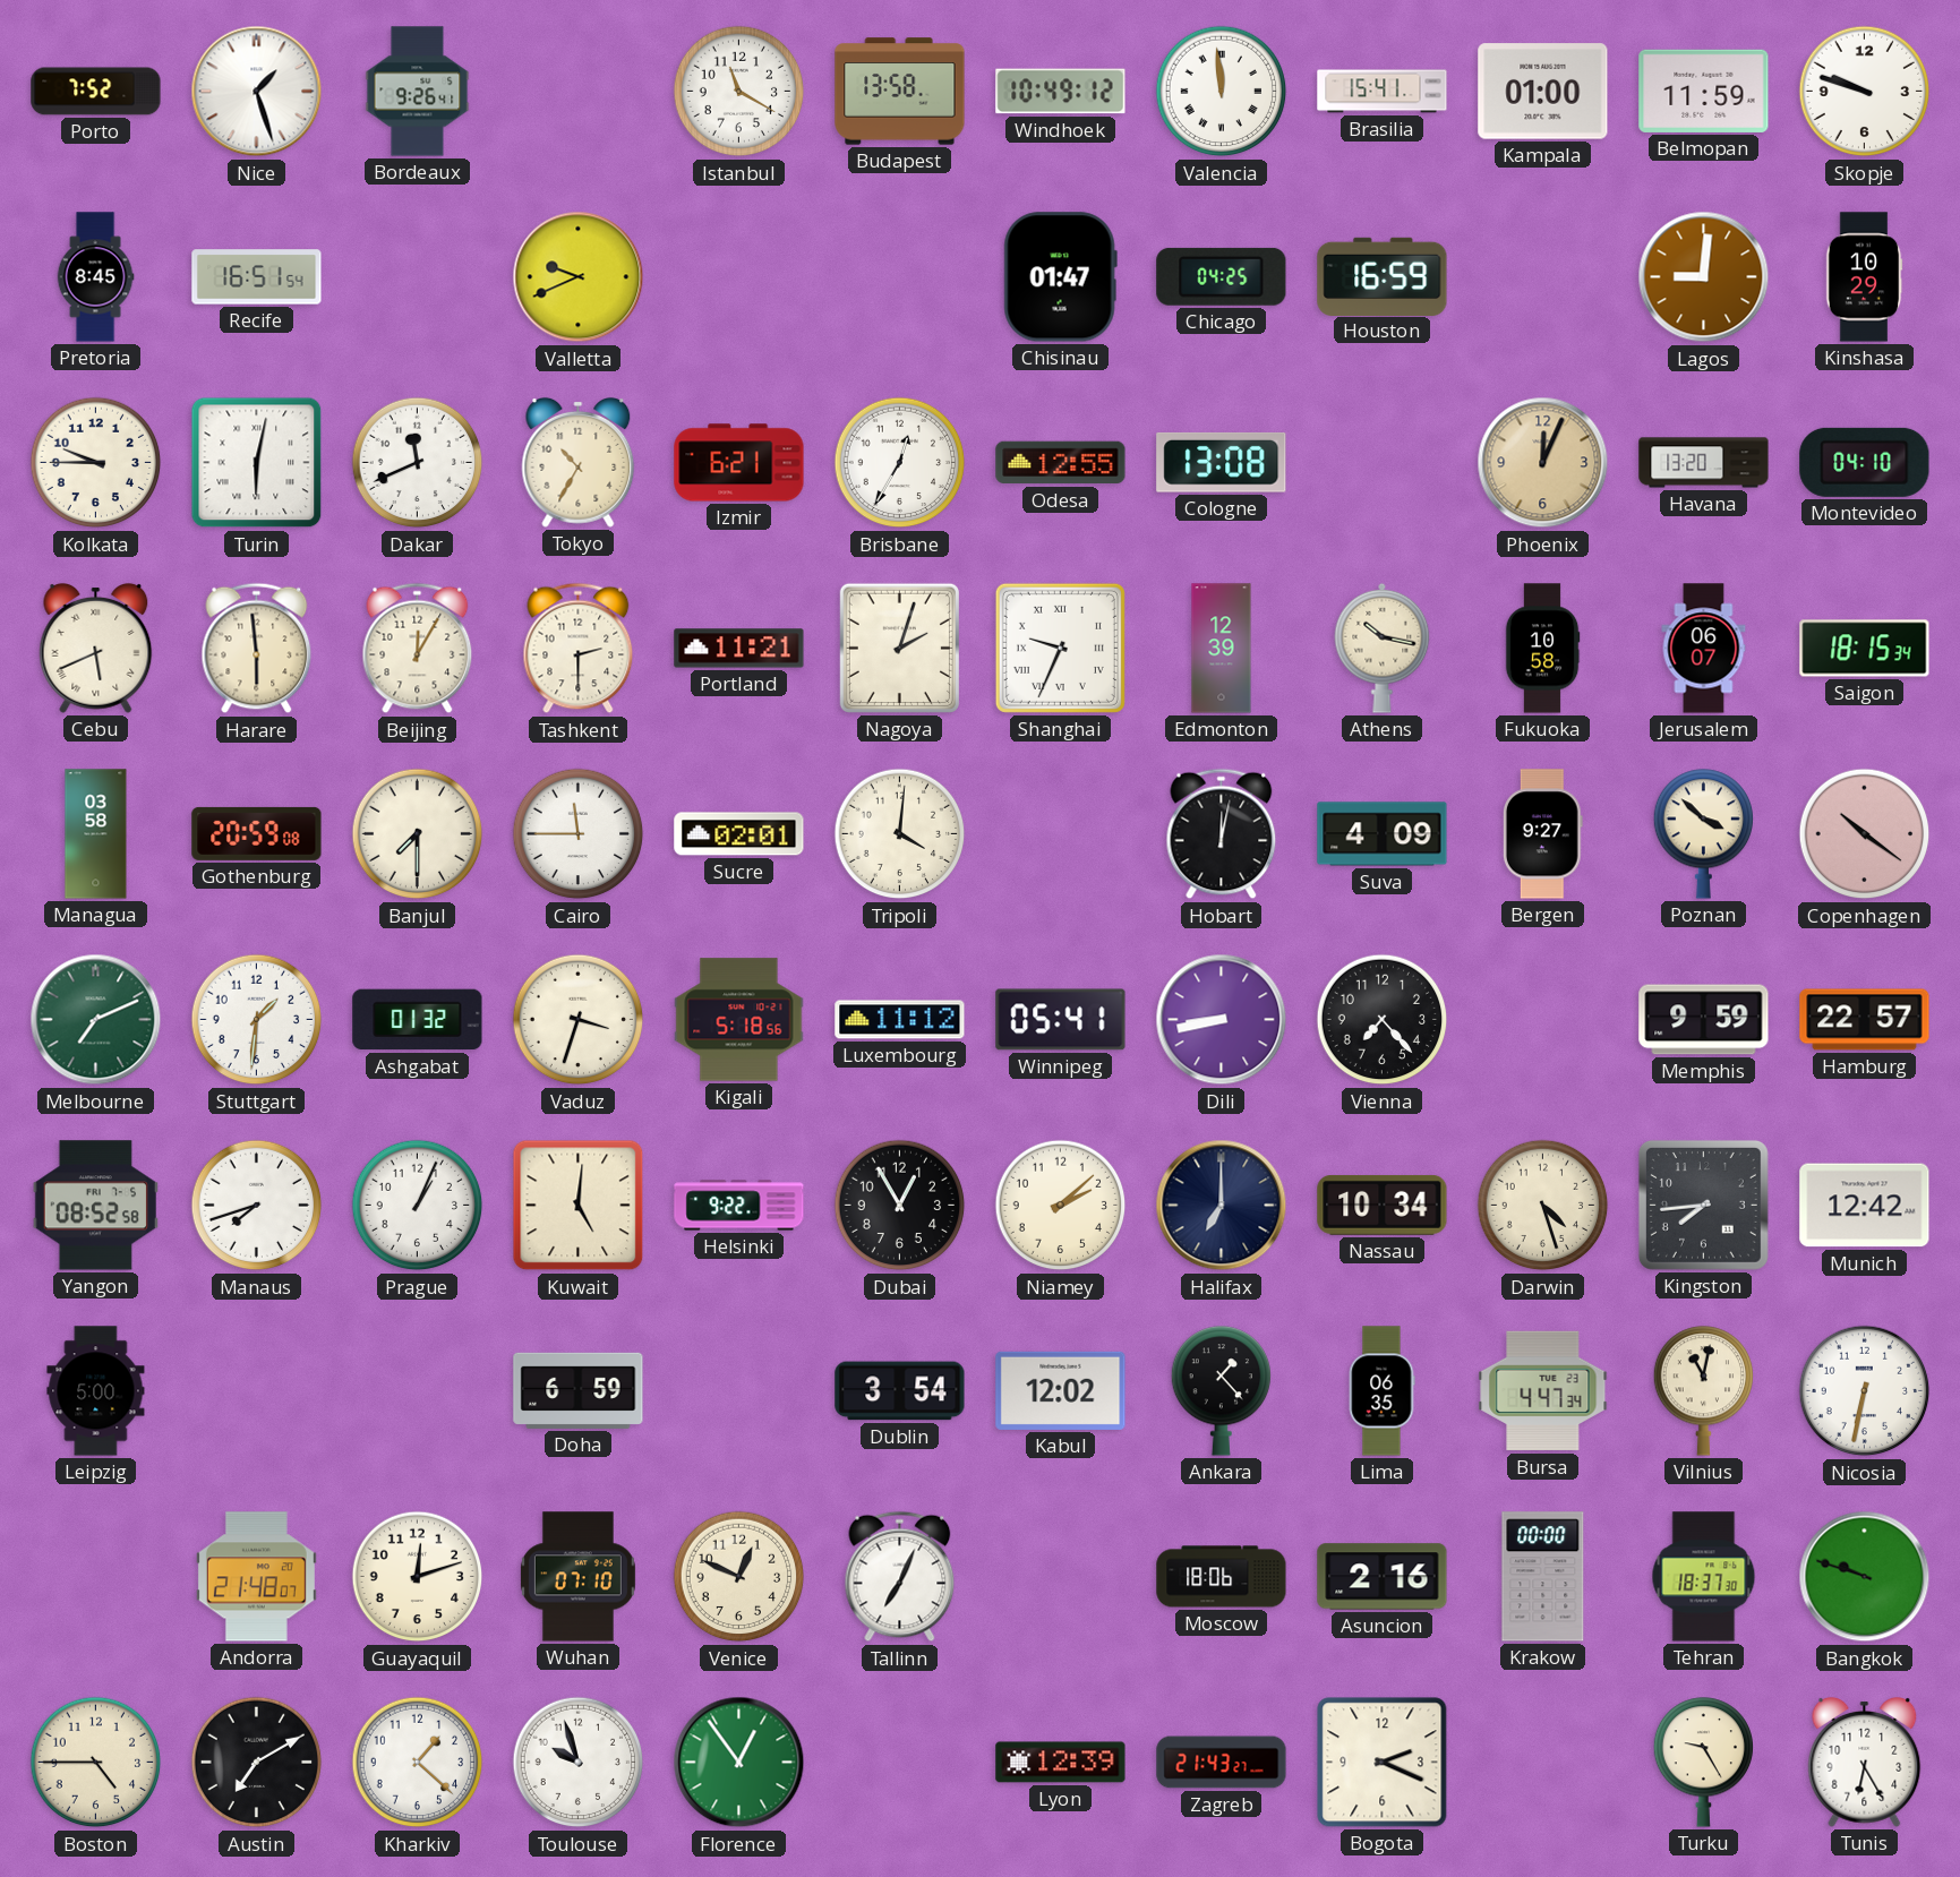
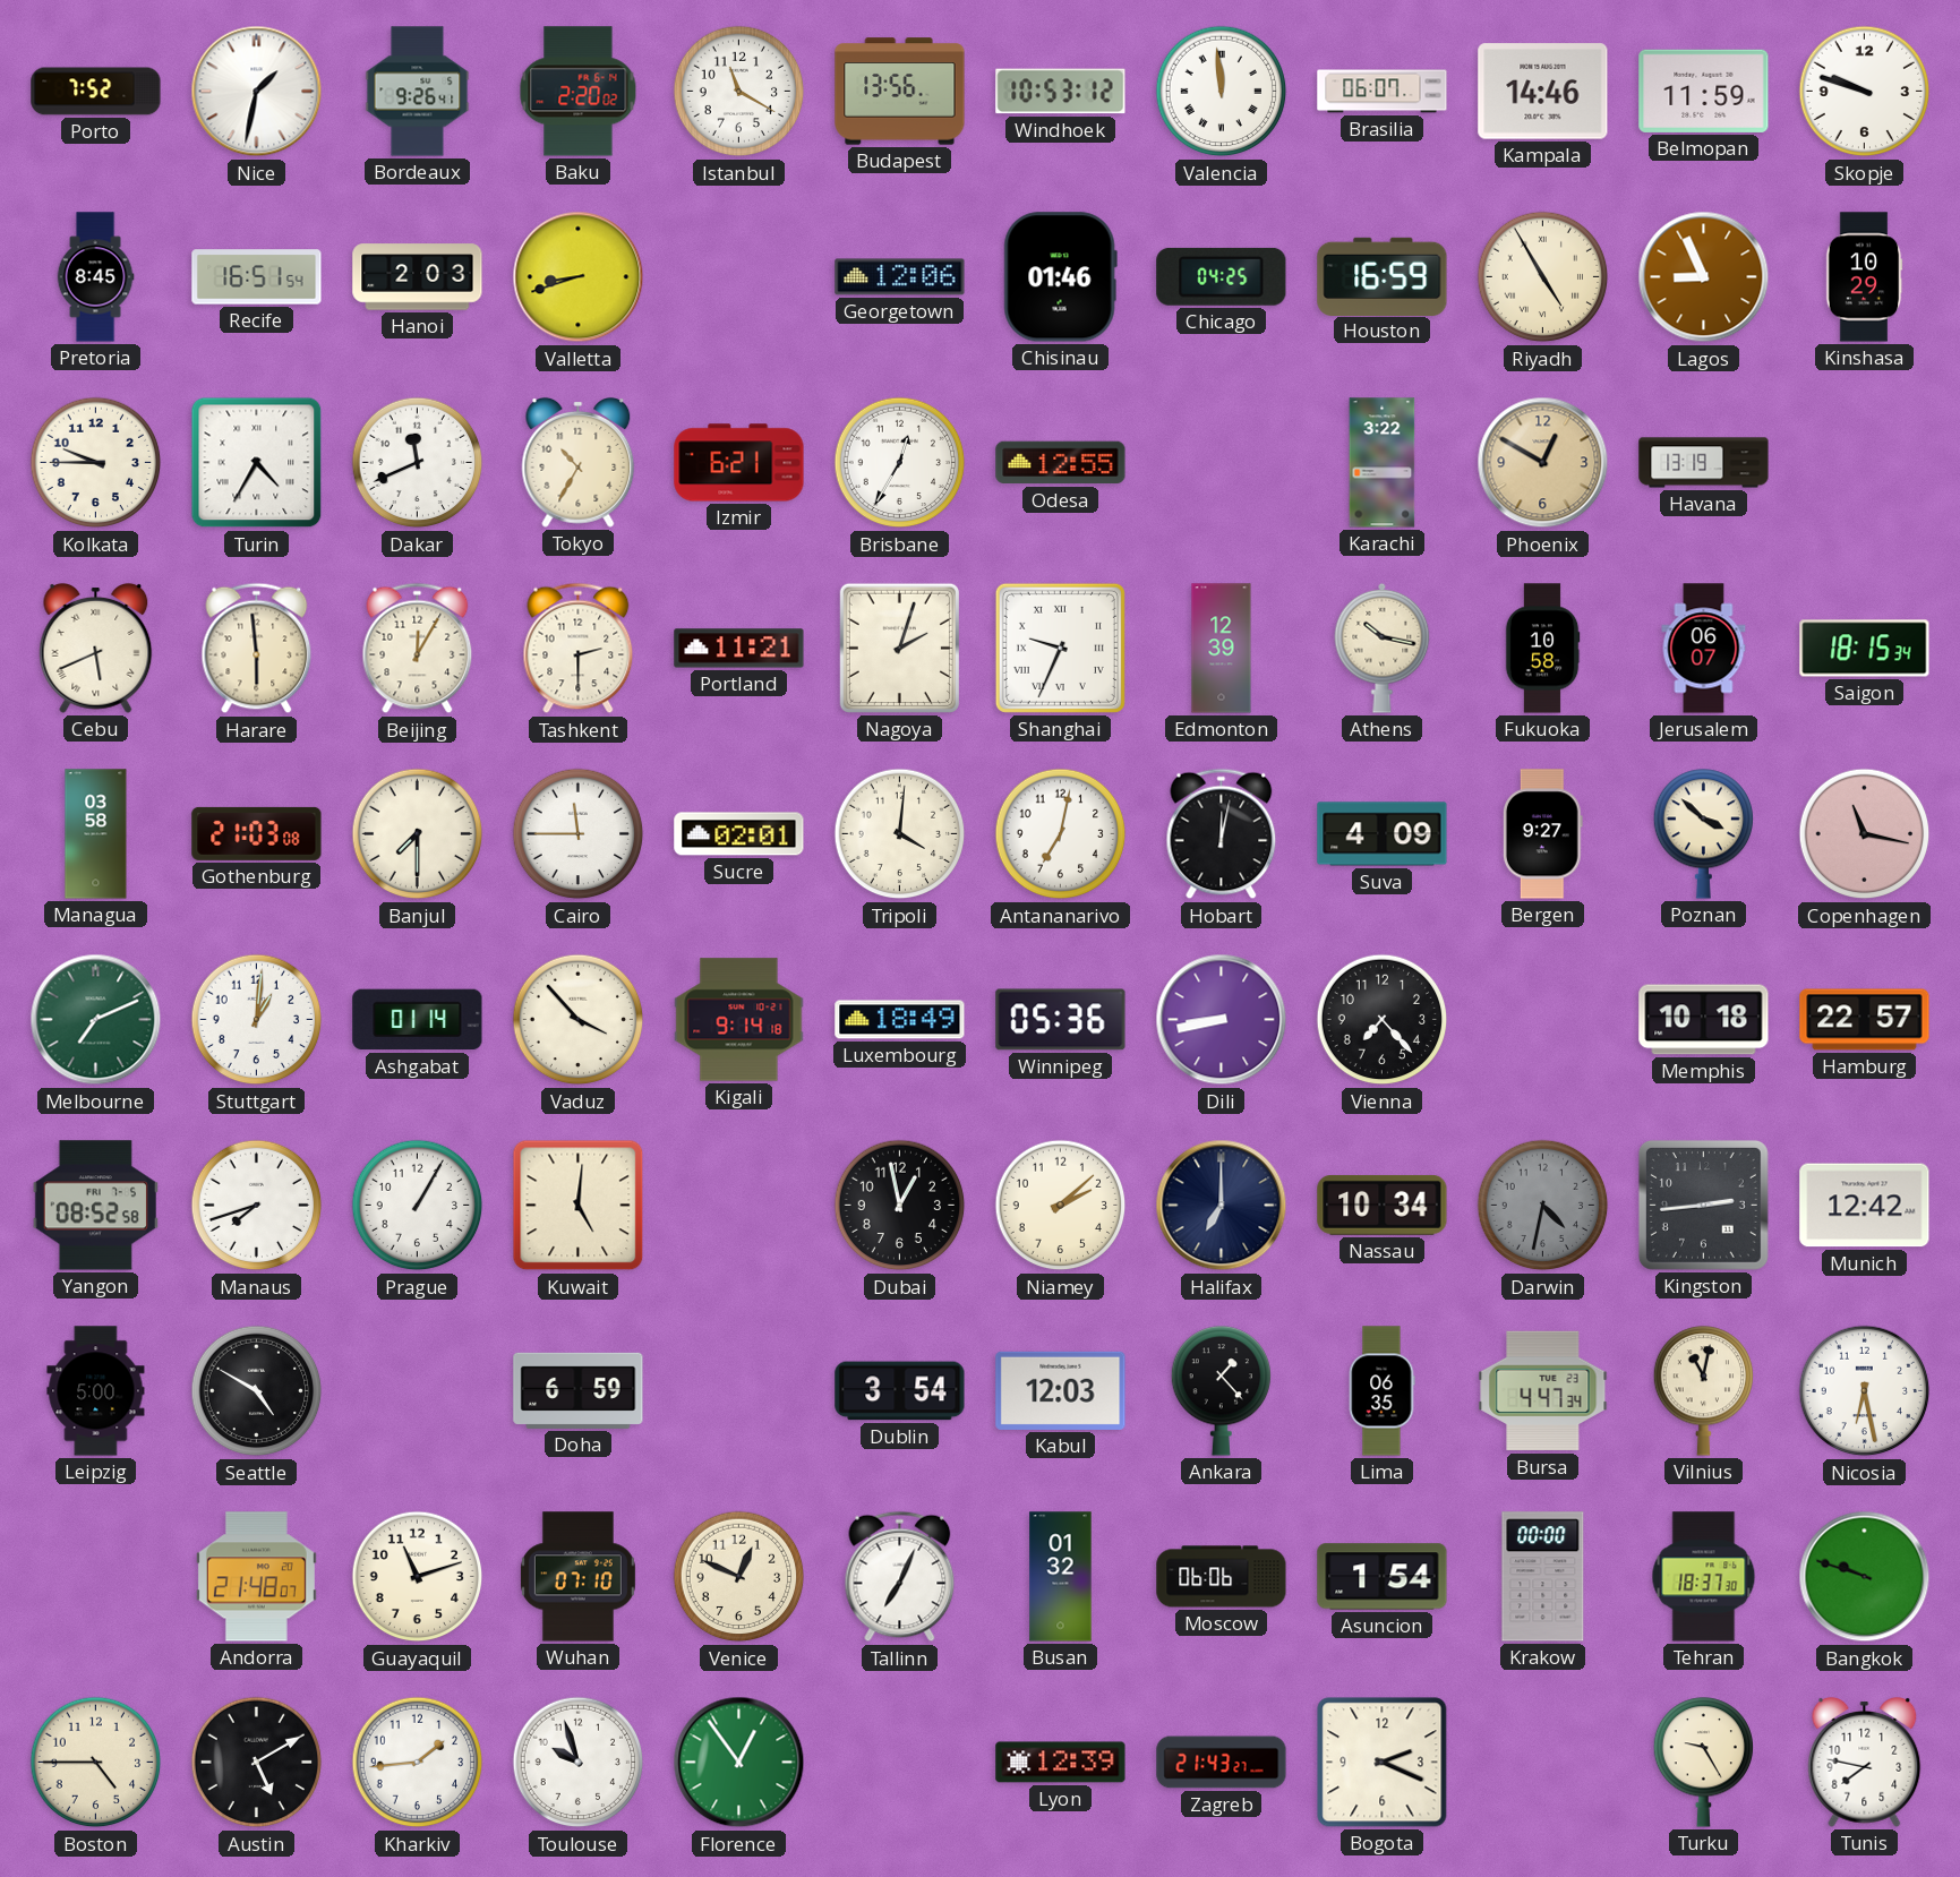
Nice: 1:27 -> 1:32 (257, 92)
Baku: none -> 2:20 (579, 92)
Budapest: 13:58 -> 13:56 (900, 92)
Windhoek: 10:49 -> 10:53 (1061, 92)
Brasilia: 15:41 -> 06:07 (1383, 92)
Kampala: 01:00 -> 14:46 (1543, 92)
Hanoi: none -> 2:03 (418, 277)
Valletta: 9:41 -> 8:42 (579, 277)
Georgetown: none -> 12:06 (900, 277)
Chisinau: 01:47 -> 01:46 (1060, 277)
Riyadh: none -> 4:55 (1543, 277)
Lagos: 9:01 -> 8:56 (1704, 277)
Turin: 6:02 -> 4:35 (257, 463)
Cologne: 13:08 -> none (1222, 462)
Karachi: none -> 3:22 (1383, 463)
Phoenix: 12:04 -> 12:50 (1543, 463)
Havana: 13:20 -> 13:19 (1704, 463)
Montevideo: 04:10 -> none (1865, 462)
Gothenburg: 20:59 -> 21:03 (257, 833)
Antananarivo: none -> 7:02 (1061, 834)
Copenhagen: 10:21 -> 11:17 (1865, 834)
Stuttgart: 1:31 -> 1:01 (257, 1020)
Ashgabat: 01:32 -> 01:14 (418, 1020)
Vaduz: 3:33 -> 3:53 (579, 1020)
Kigali: 5:18 -> 9:14 (739, 1020)
Luxembourg: 11:12 -> 18:49 (900, 1020)
Winnipeg: 05:41 -> 05:36 (1061, 1020)
Memphis: 9:59 -> 10:18 (1704, 1020)
Prague: 1:04 -> 1:05 (418, 1206)
Helsinki: 9:22 -> none (739, 1206)
Dubai: 12:55 -> 12:58 (900, 1206)
Darwin: 4:27 -> 4:32 (1543, 1206)
Darwin dial: cream -> grey (1543, 1206)
Kingston: 7:44 -> 2:44 (1703, 1205)
Seattle: none -> 4:50 (257, 1391)
Kabul: 12:02 -> 12:03 (1061, 1390)
Nicosia: 6:32 -> 6:28 (1865, 1391)
Guayaquil: 12:12 -> 11:12 (418, 1577)
Busan: none -> 01:32 (1061, 1577)
Moscow: 18:06 -> 06:06 (1222, 1577)
Asuncion: 2:16 -> 1:54 (1383, 1577)
Austin: 7:10 -> 5:10 (257, 1763)
Kharkiv: 1:22 -> 1:44 (418, 1763)
Tunis: 6:25 -> 7:47 (1865, 1762)
